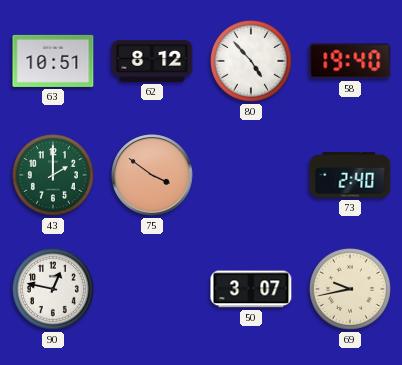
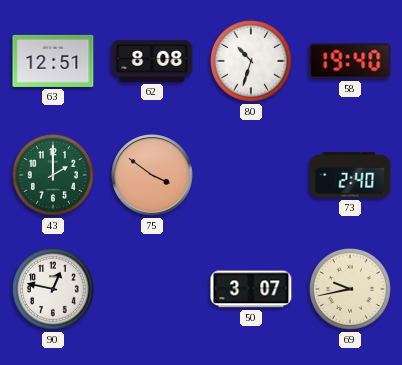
63: 10:51 -> 12:51 (53, 61)
62: 8:12 -> 8:08 (152, 61)
80: 4:53 -> 10:33 (251, 61)
